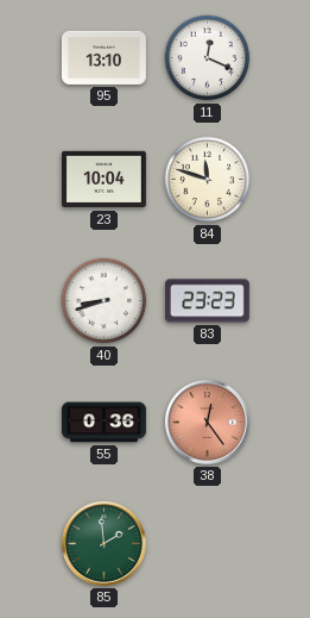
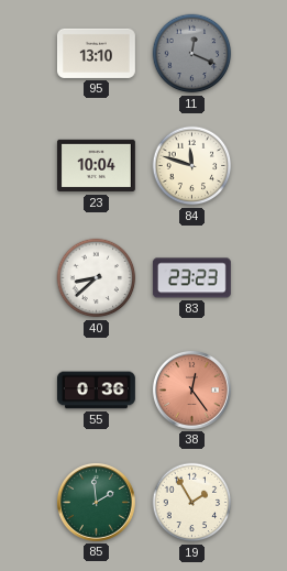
11 dial: white -> grey (192, 54)
40: 8:42 -> 8:38 (97, 278)
19: none -> 1:55 (192, 503)
